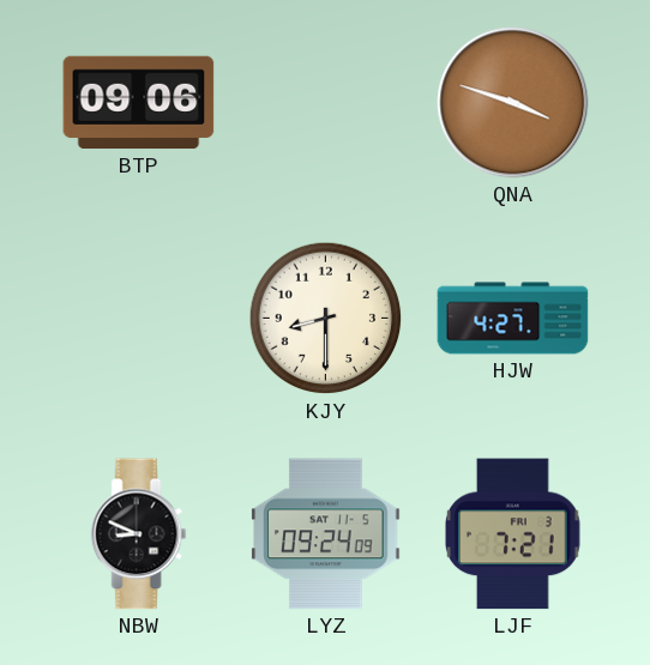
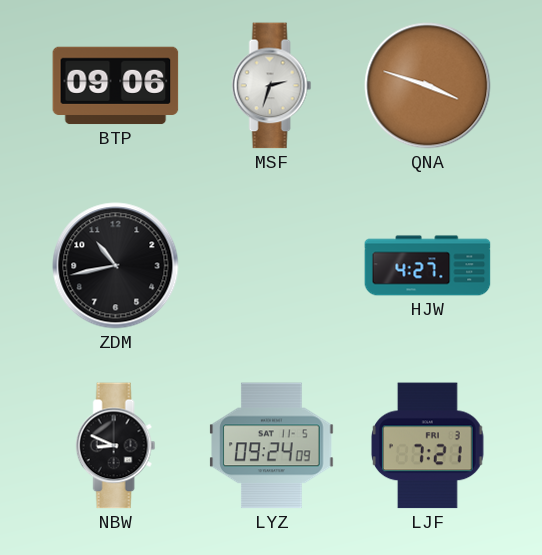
MSF: none -> 2:33 (272, 86)
ZDM: none -> 10:43 (116, 266)
KJY: 8:30 -> none (326, 319)
